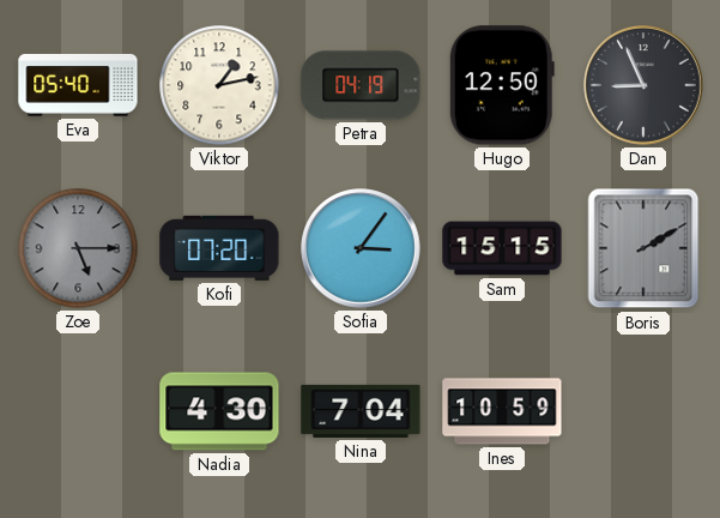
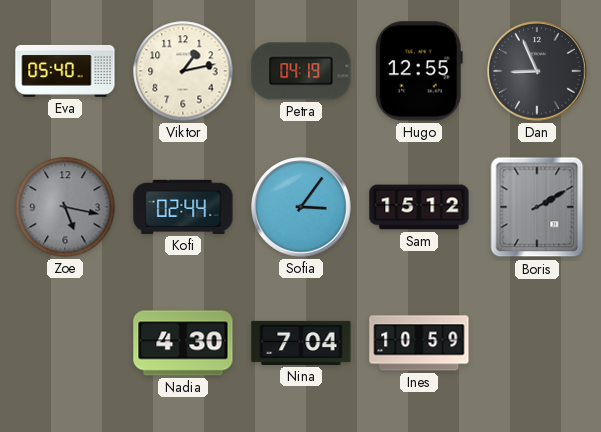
Hugo: 12:50 -> 12:55 (419, 71)
Zoe: 5:15 -> 5:17 (65, 207)
Kofi: 07:20 -> 02:44 (183, 207)
Sam: 15:15 -> 15:12 (419, 207)
